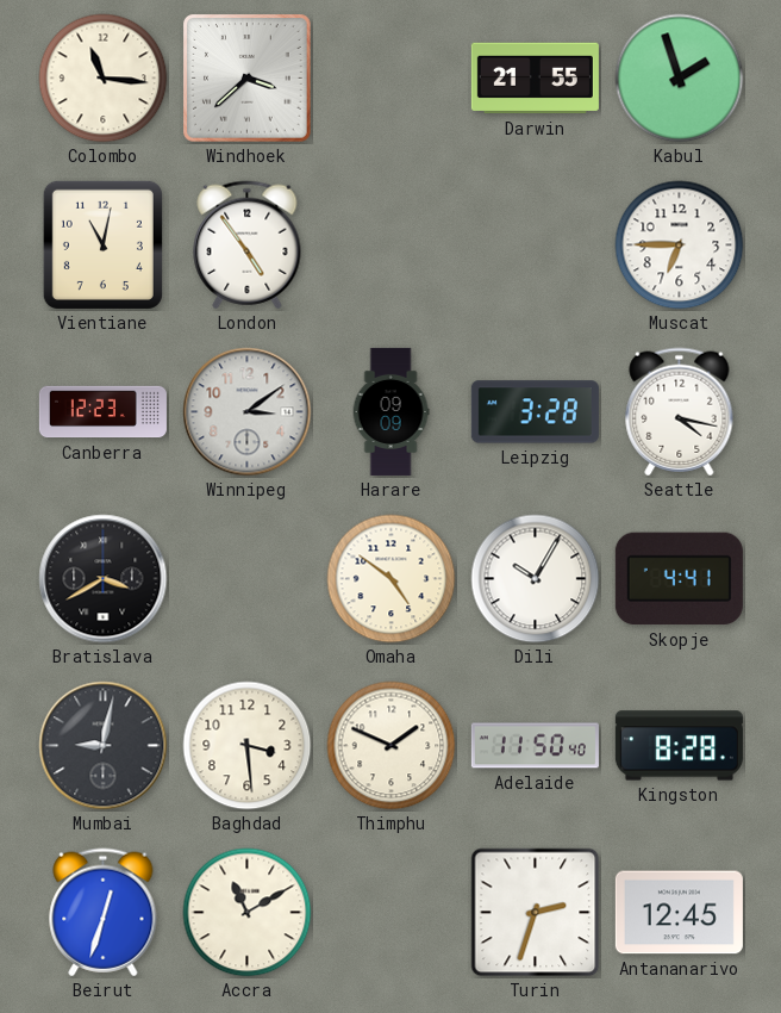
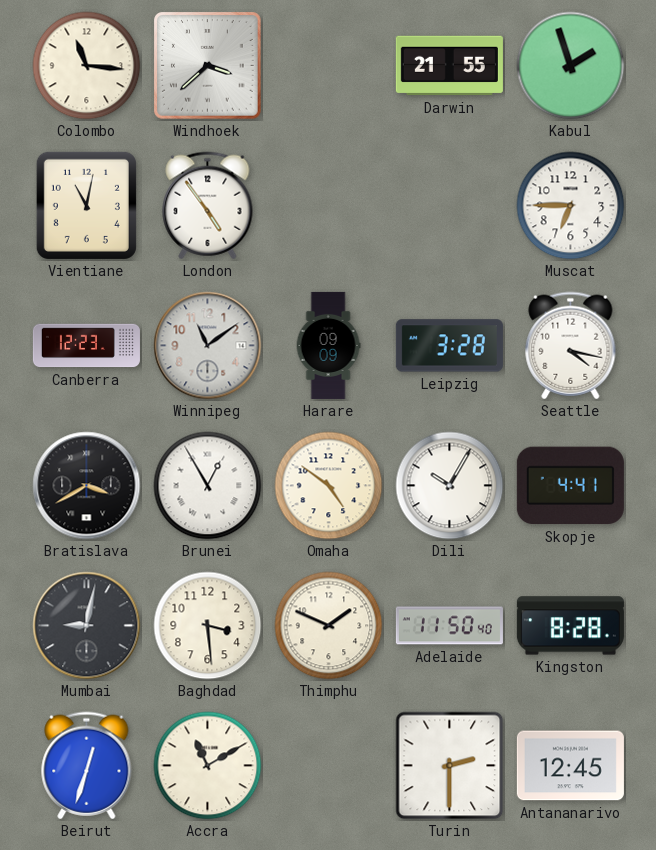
Winnipeg: 3:09 -> 11:09 (208, 346)
Brunei: none -> 12:55 (208, 486)
Turin: 2:33 -> 2:30 (450, 766)
